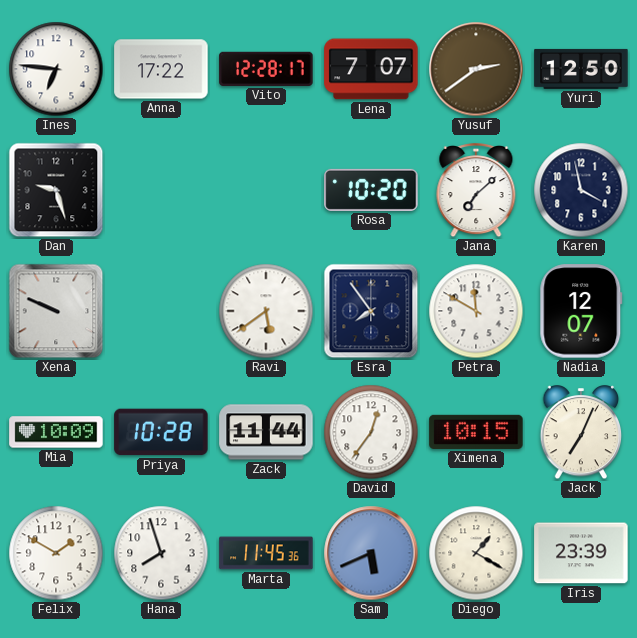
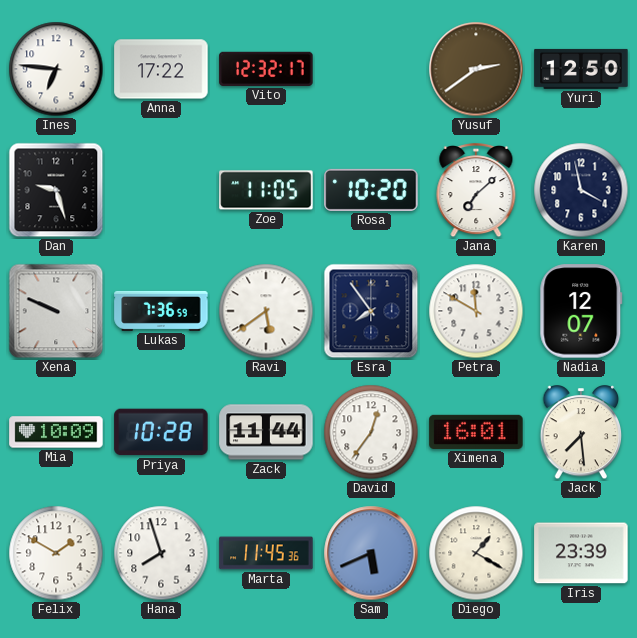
Vito: 12:28 -> 12:32 (266, 69)
Lena: 7:07 -> none (371, 69)
Zoe: none -> 11:05 (266, 190)
Lukas: none -> 7:36 (161, 311)
Ximena: 10:15 -> 16:01 (476, 432)
Jack: 7:04 -> 7:29 (581, 433)
